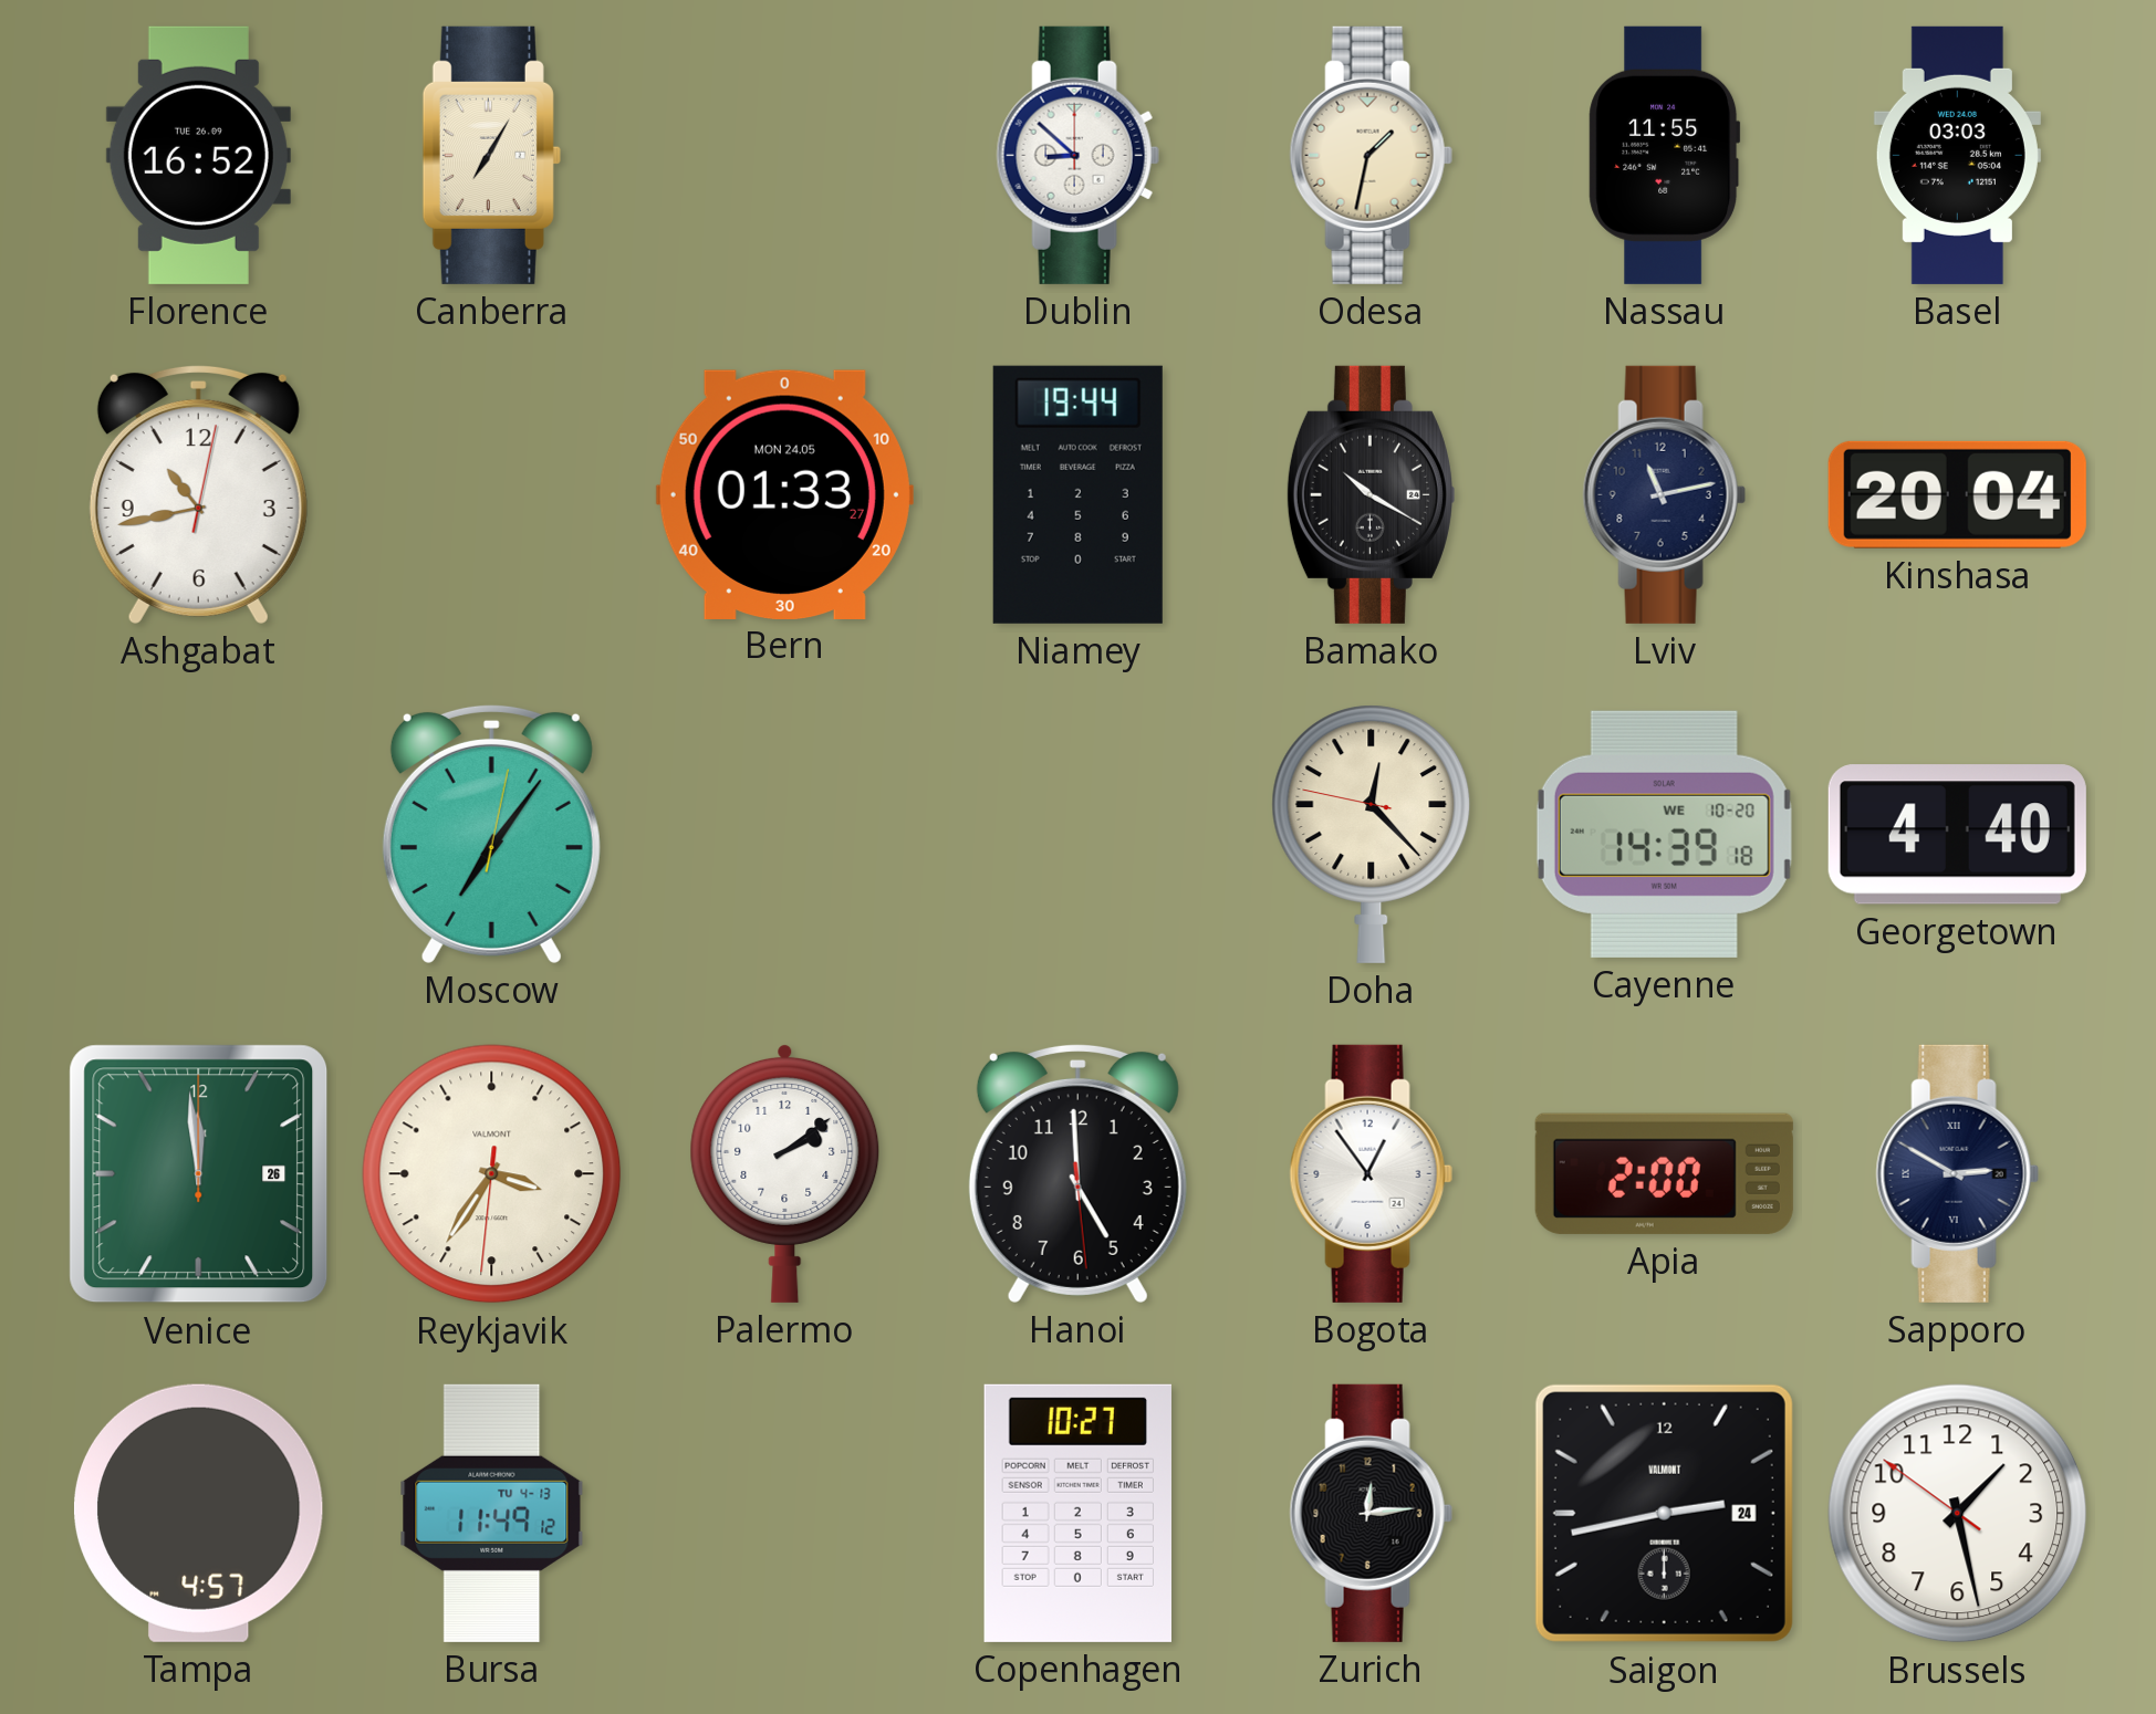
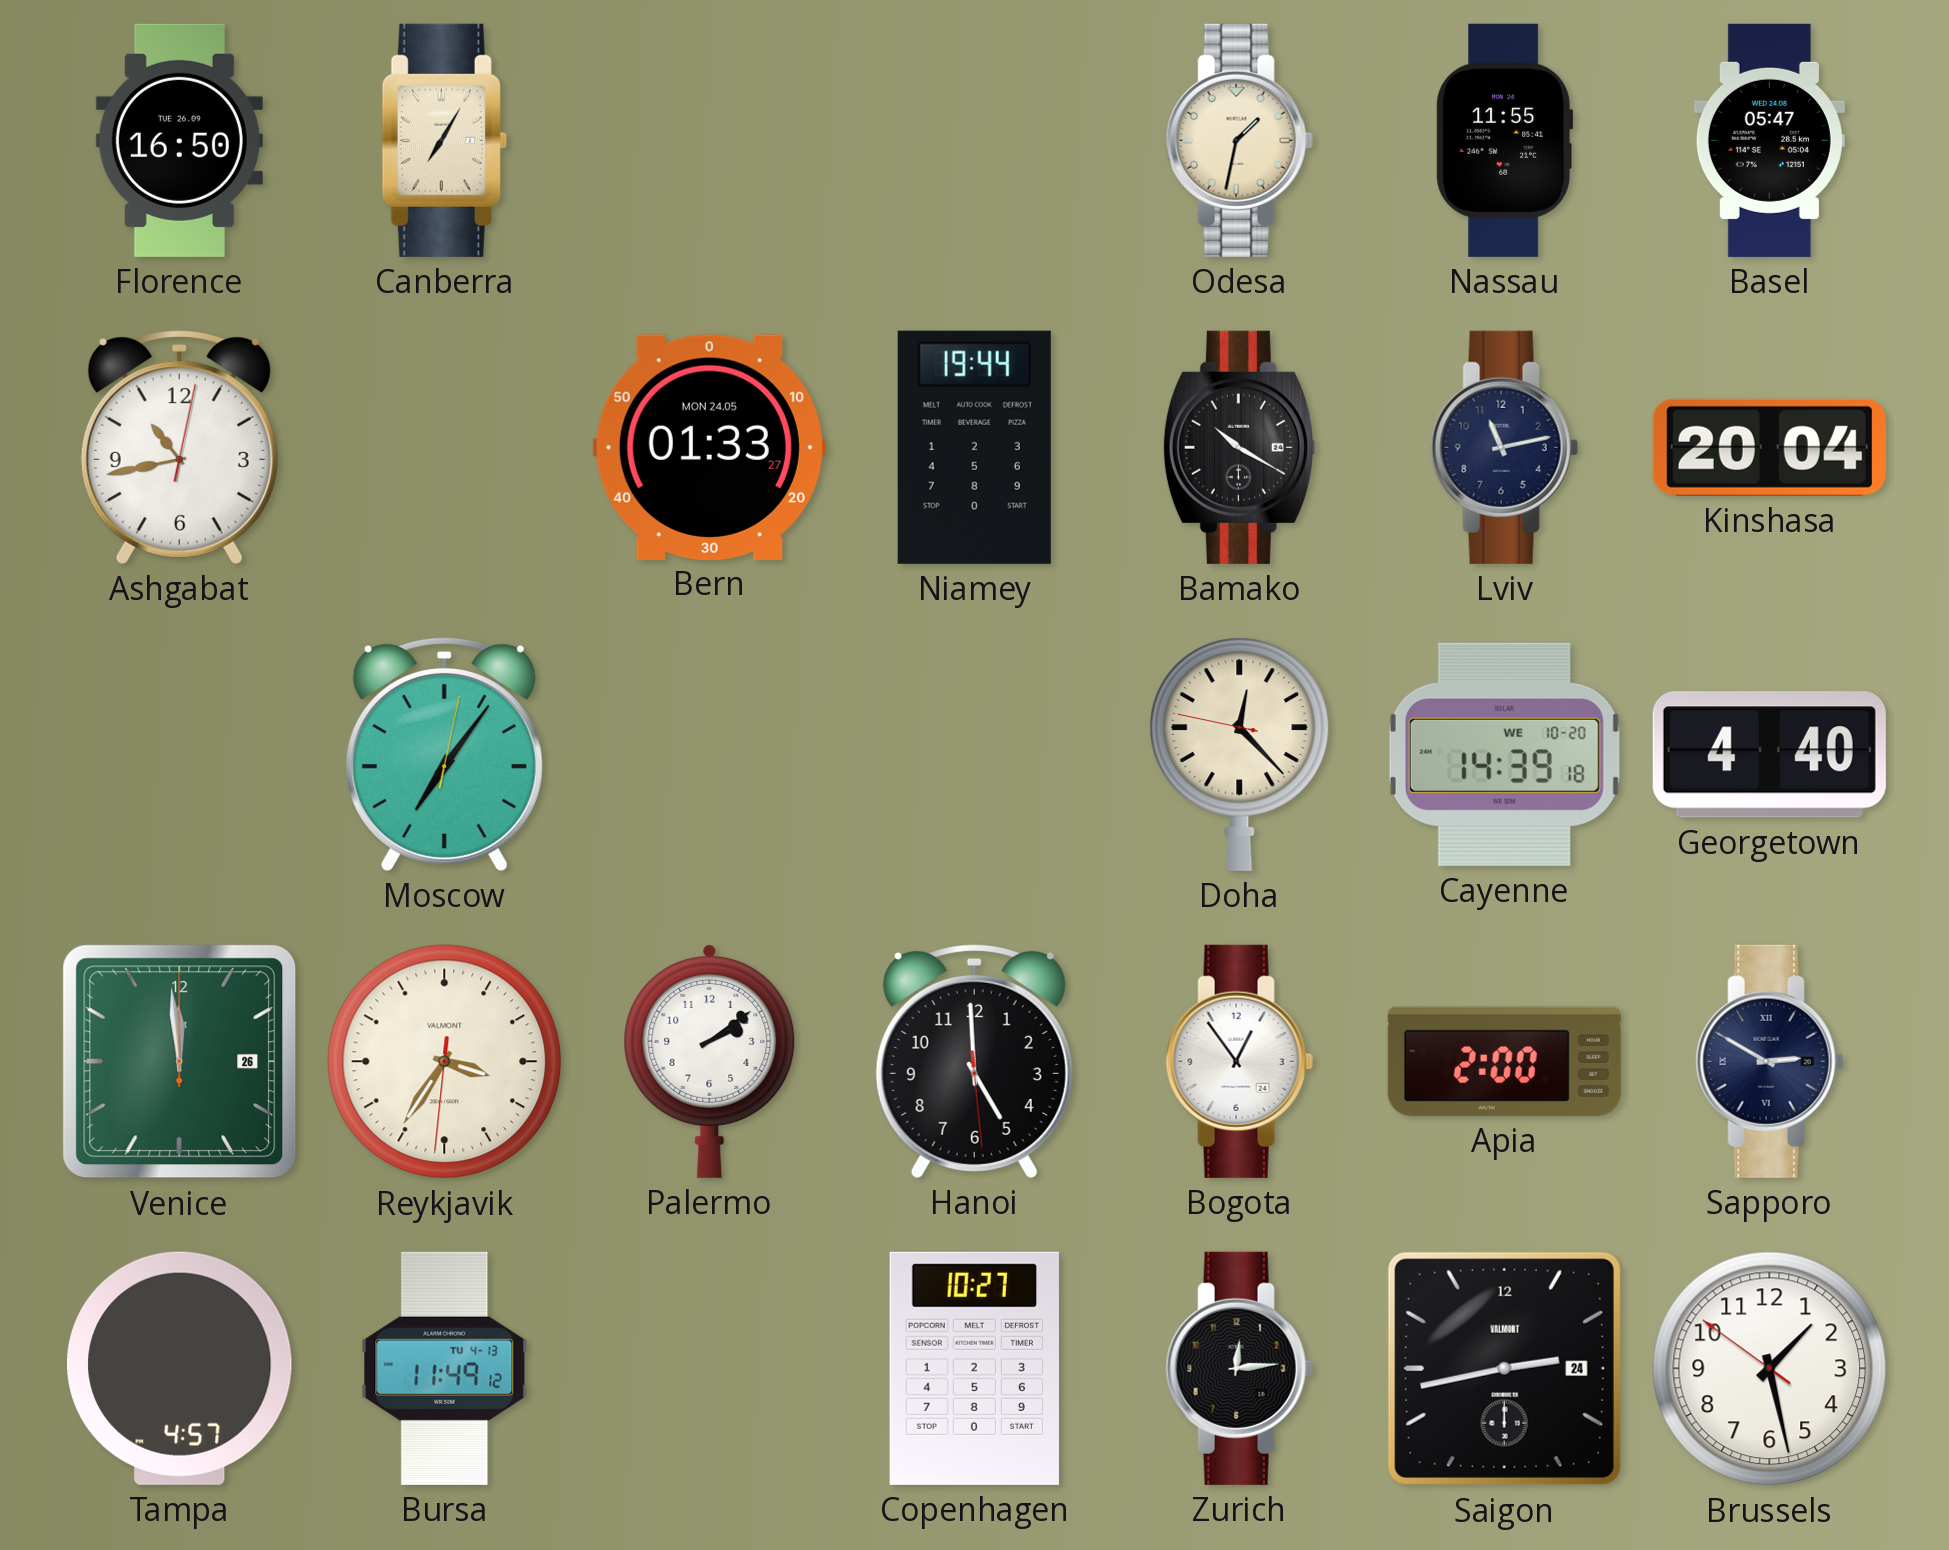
Florence: 16:52 -> 16:50 (179, 140)
Dublin: 8:52 -> none (1077, 155)
Basel: 03:03 -> 05:47 (1769, 140)
